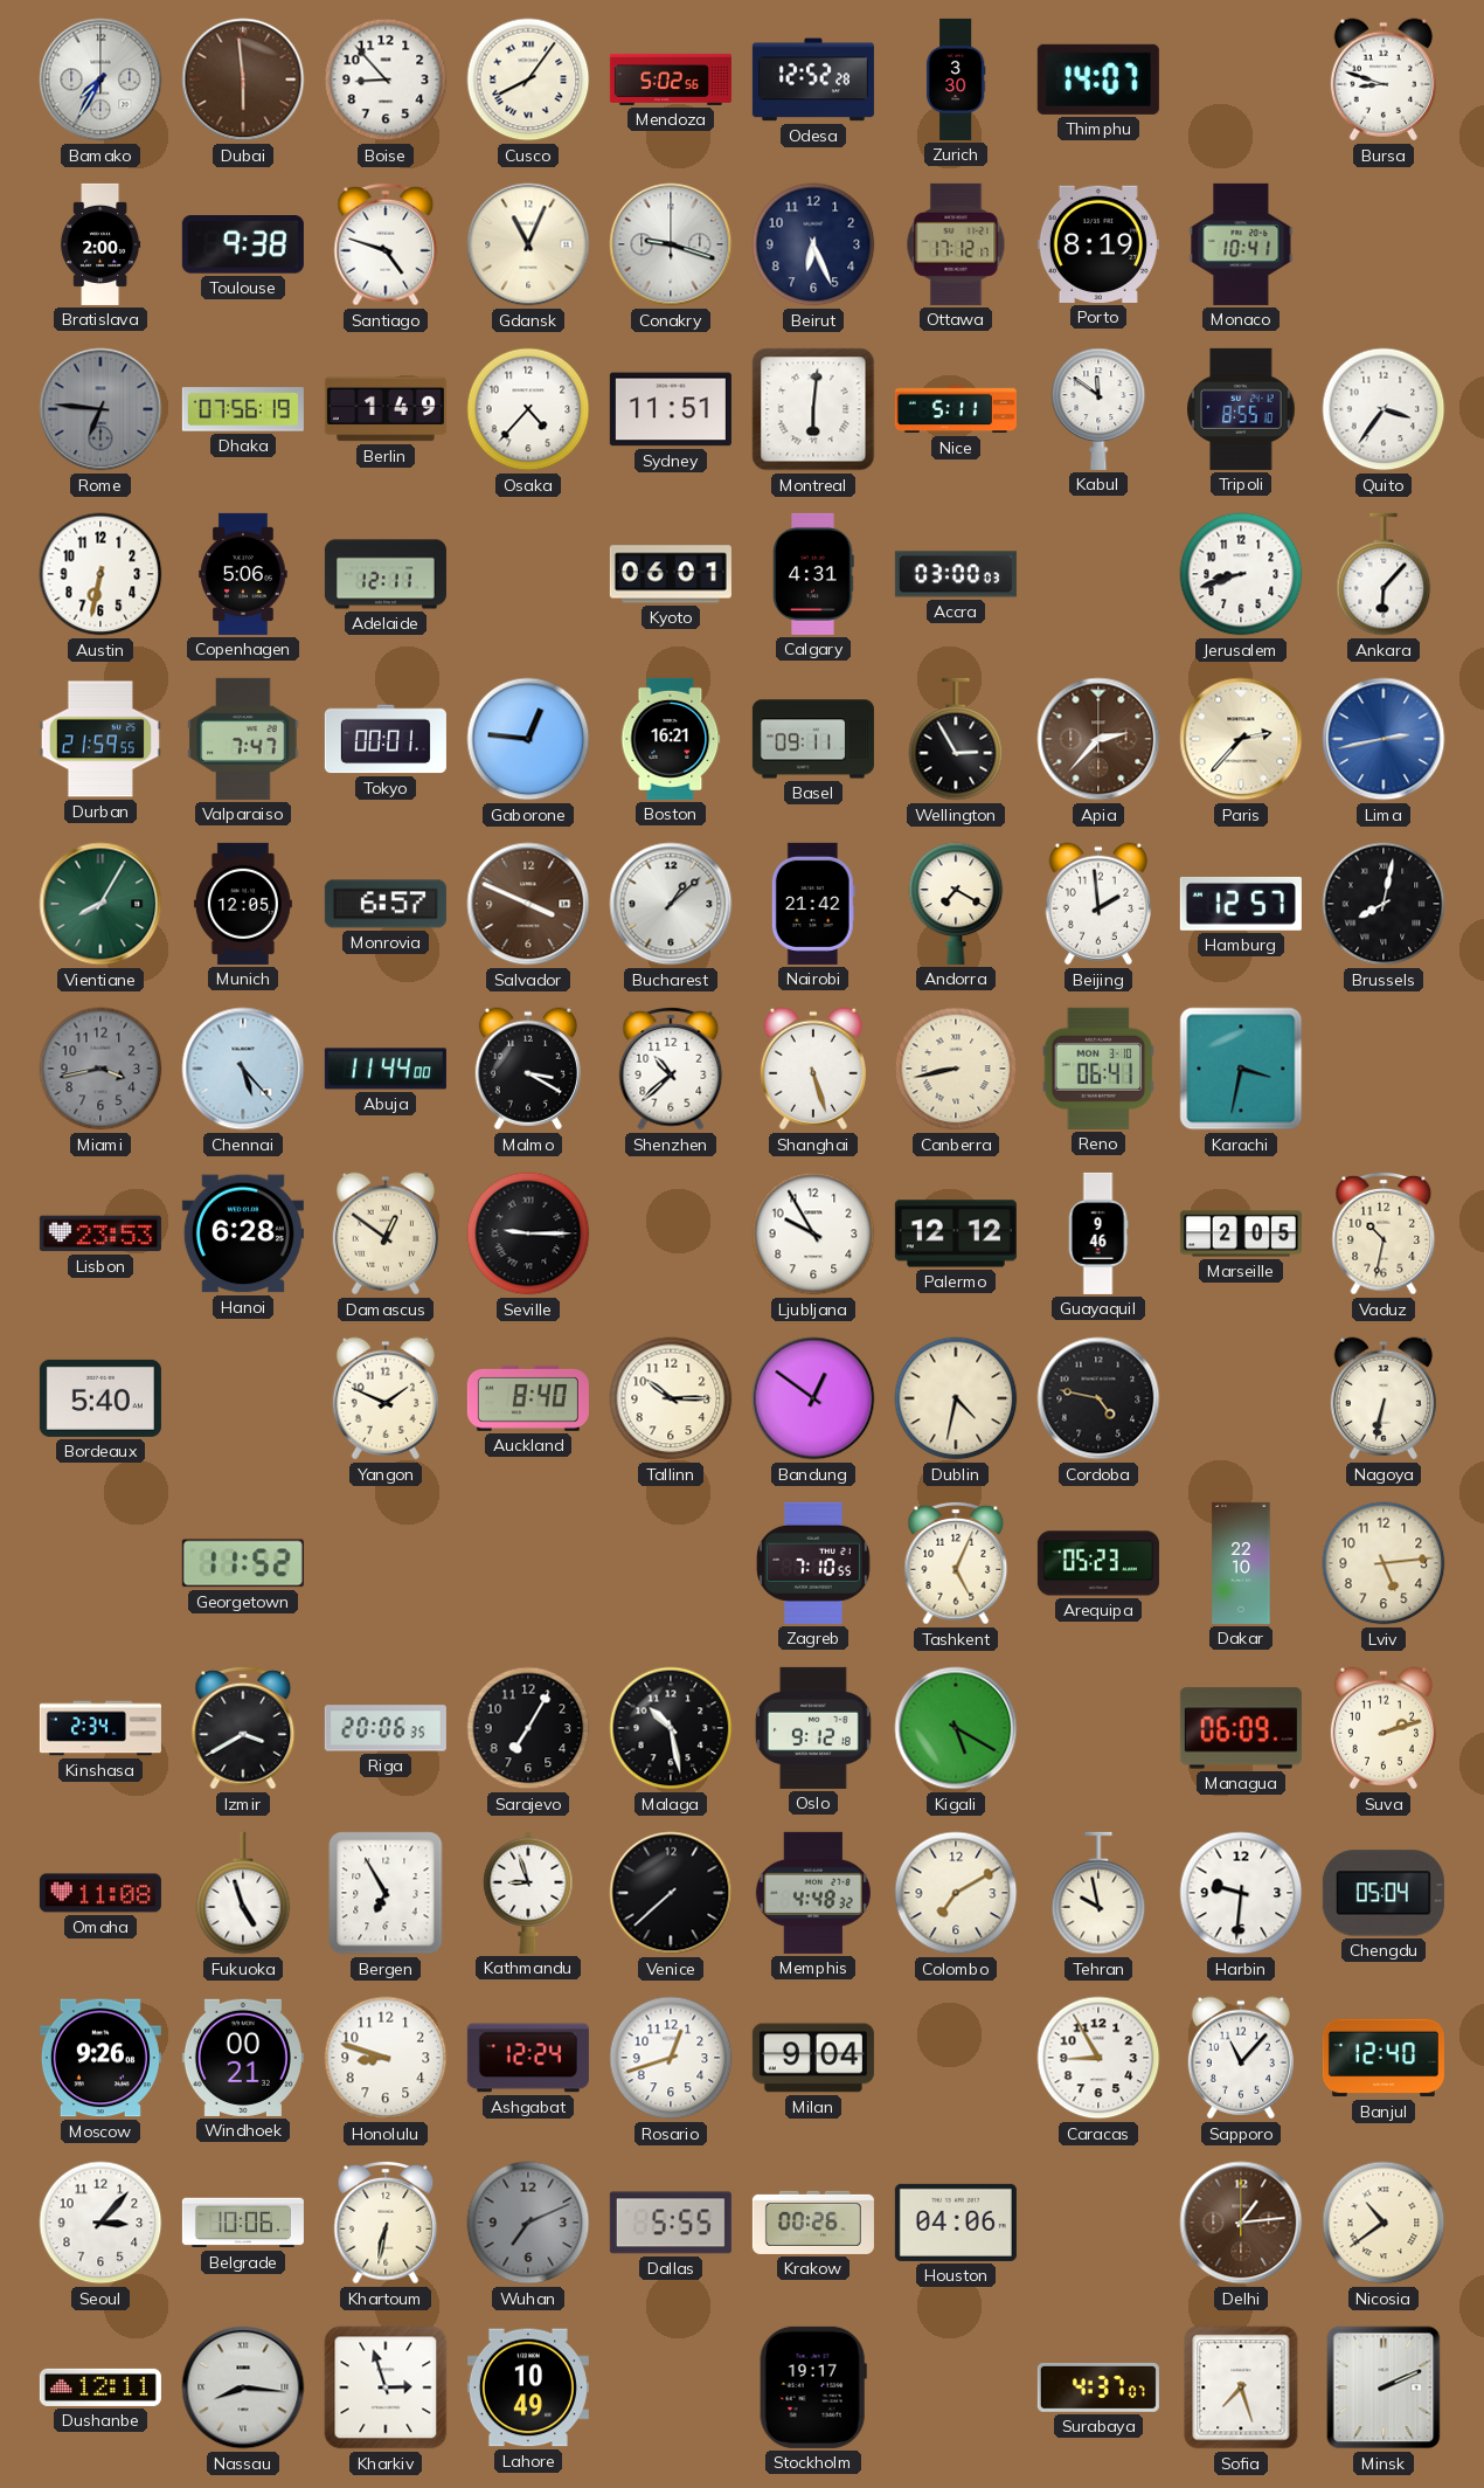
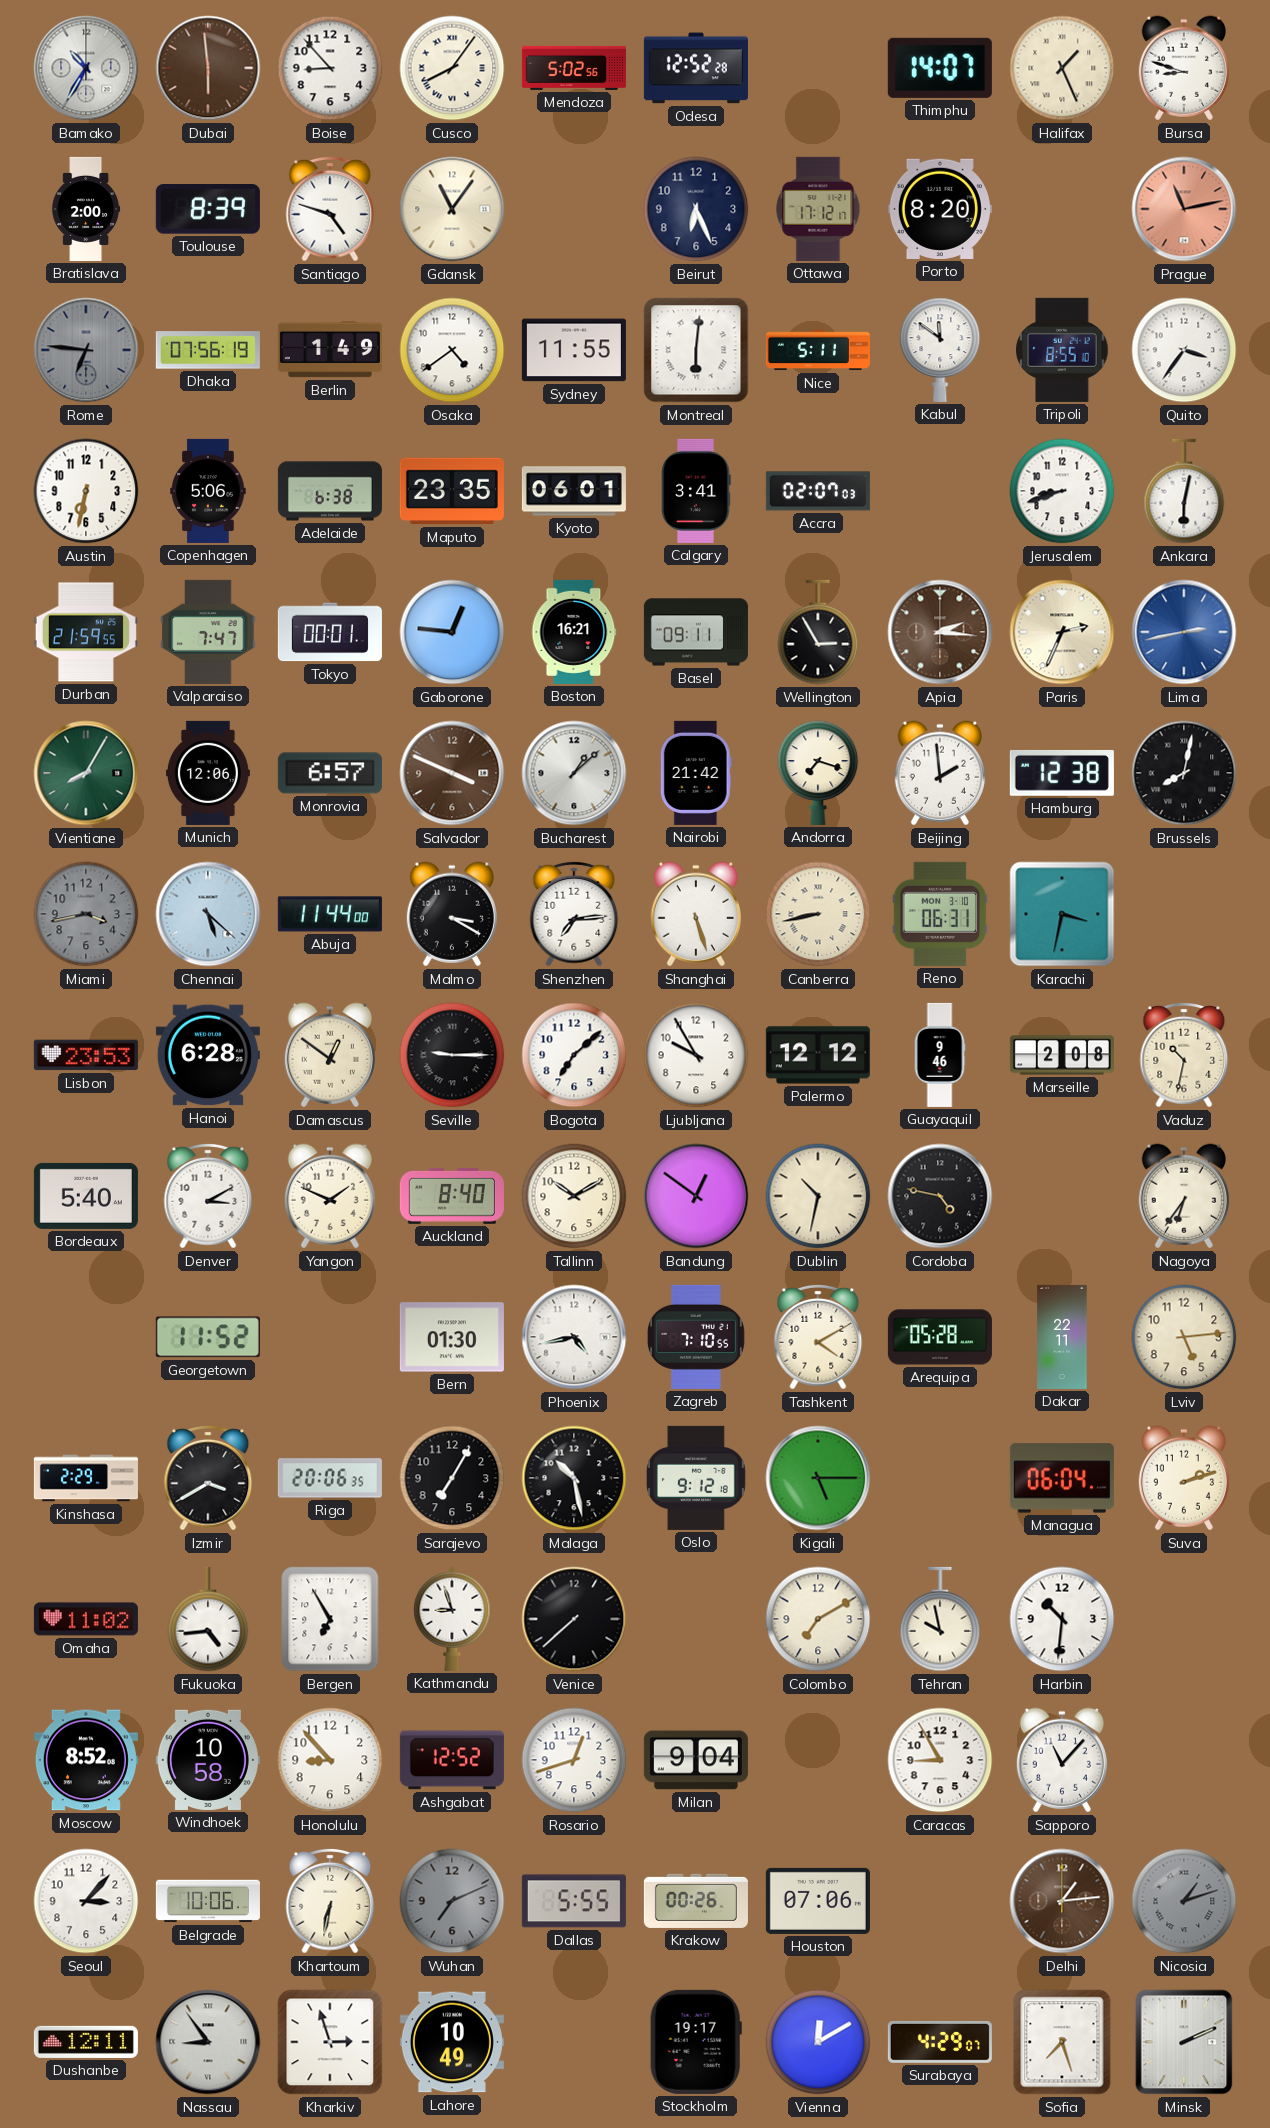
Bamako: 7:35 -> 10:35 (86, 68)
Zurich: 3:30 -> none (956, 80)
Halifax: none -> 1:26 (1062, 68)
Toulouse: 9:38 -> 8:39 (208, 209)
Gdansk: 11:04 -> 11:06 (452, 209)
Conakry: 9:18 -> none (671, 244)
Porto: 8:19 -> 8:20 (940, 209)
Monaco: 10:41 -> none (1241, 244)
Prague: none -> 11:13 (1184, 209)
Osaka: 4:37 -> 4:39 (452, 350)
Sydney: 11:51 -> 11:55 (574, 350)
Adelaide: 12:11 -> 6:38 (330, 491)
Maputo: none -> 23:35 (452, 491)
Calgary: 4:31 -> 3:41 (696, 491)
Accra: 03:00 -> 02:07 (818, 491)
Ankara: 6:07 -> 6:02 (1184, 491)
Apia: 2:37 -> 2:16 (940, 632)
Paris: 2:37 -> 2:34 (1062, 632)
Munich: 12:05 -> 12:06 (208, 773)
Andorra: 7:20 -> 7:18 (818, 773)
Hamburg: 12:57 -> 12:38 (1062, 773)
Chennai: 5:23 -> 5:22 (208, 914)
Shenzhen: 10:38 -> 7:14 (574, 914)
Reno: 06:41 -> 06:31 (940, 914)
Bogota: none -> 7:08 (574, 1055)
Marseille: 2:05 -> 2:08 (1062, 1055)
Denver: none -> 3:10 (208, 1196)
Tallinn: 10:15 -> 10:10 (574, 1196)
Dublin: 4:32 -> 10:32 (818, 1196)
Nagoya: 6:32 -> 6:36 (1184, 1196)
Bern: none -> 01:30 (452, 1337)
Phoenix: none -> 4:43 (574, 1337)
Tashkent: 5:04 -> 4:10 (818, 1337)
Arequipa: 05:23 -> 05:28 (940, 1337)
Dakar: 22:10 -> 22:11 (1062, 1337)
Kinshasa: 2:34 -> 2:29 (86, 1478)
Kigali: 5:20 -> 5:15 (818, 1478)
Managua: 06:09 -> 06:04 (1062, 1478)
Omaha: 11:08 -> 11:02 (86, 1619)
Fukuoka: 4:57 -> 4:44 (208, 1619)
Memphis: 4:48 -> none (813, 1893)
Harbin: 9:31 -> 10:31 (1062, 1619)
Chengdu: 05:04 -> none (1384, 1893)
Moscow: 9:26 -> 8:52 (86, 1760)
Windhoek: 00:21 -> 10:58 (208, 1760)
Honolulu: 8:48 -> 8:53 (330, 1760)
Ashgabat: 12:24 -> 12:52 (452, 1760)
Banjul: 12:40 -> none (1384, 2058)
Houston: 04:06 -> 07:06 (818, 1901)
Nicosia: 10:39 -> 1:12 (1184, 1901)
Nicosia dial: cream -> grey (1184, 1901)
Nassau: 8:16 -> 8:54 (208, 2042)
Vienna: none -> 12:10 (818, 2042)
Surabaya: 4:37 -> 4:29 (940, 2042)
